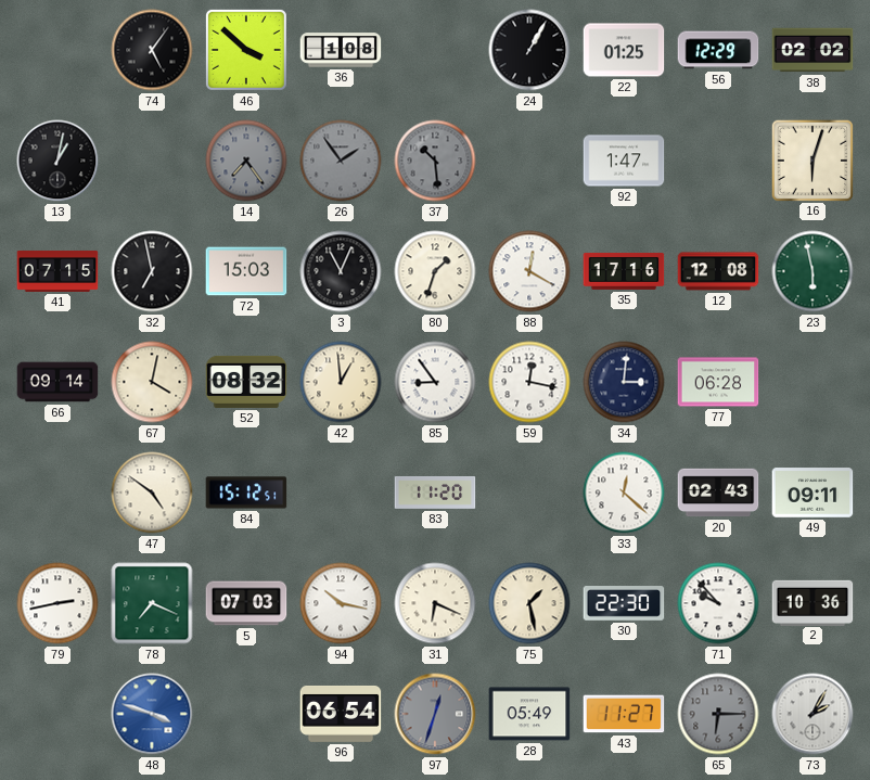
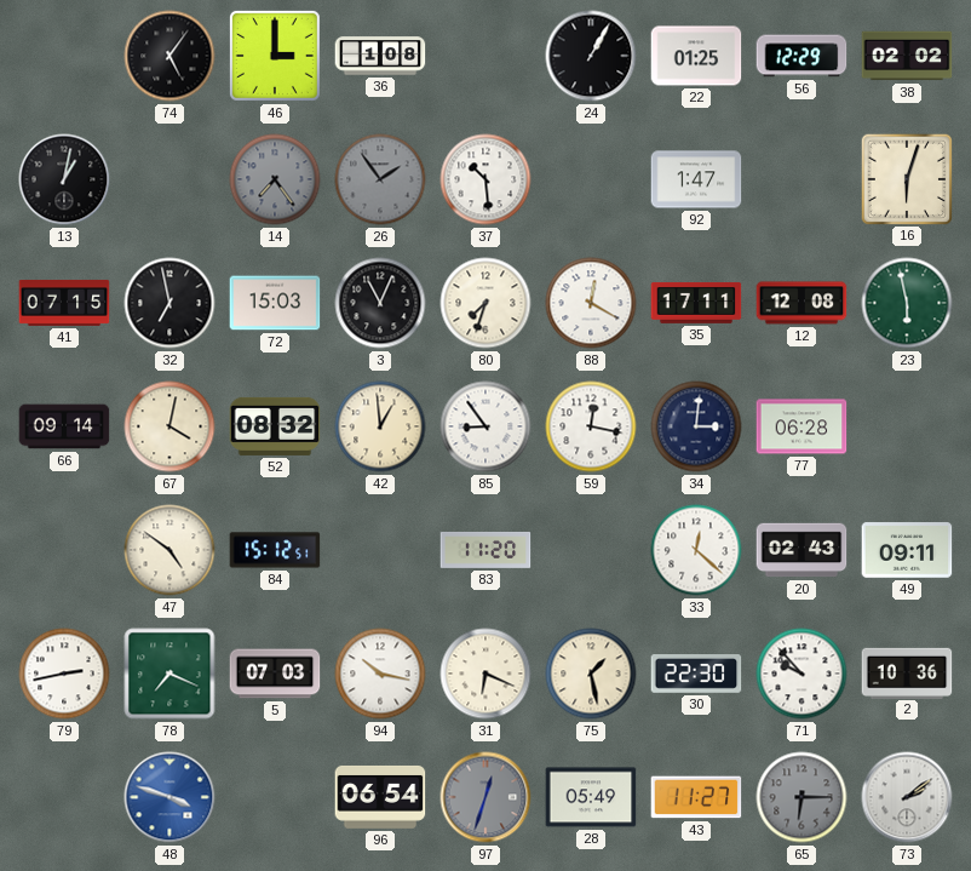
46: 3:52 -> 3:00 (275, 56)
37 dial: grey -> white (485, 179)
80: 1:33 -> 7:33 (485, 303)
35: 17:16 -> 17:11 (696, 303)
73: 2:05 -> 2:09 (907, 797)
